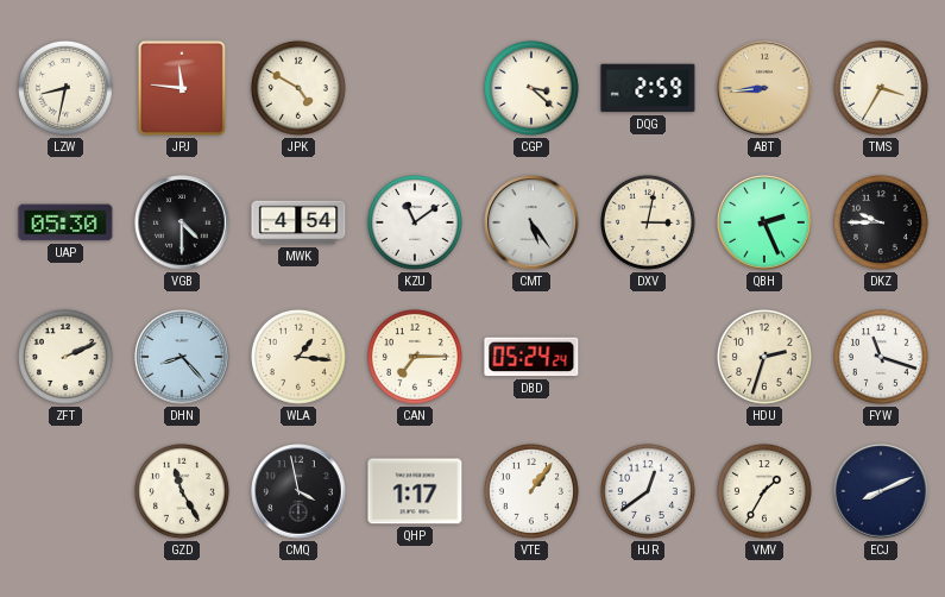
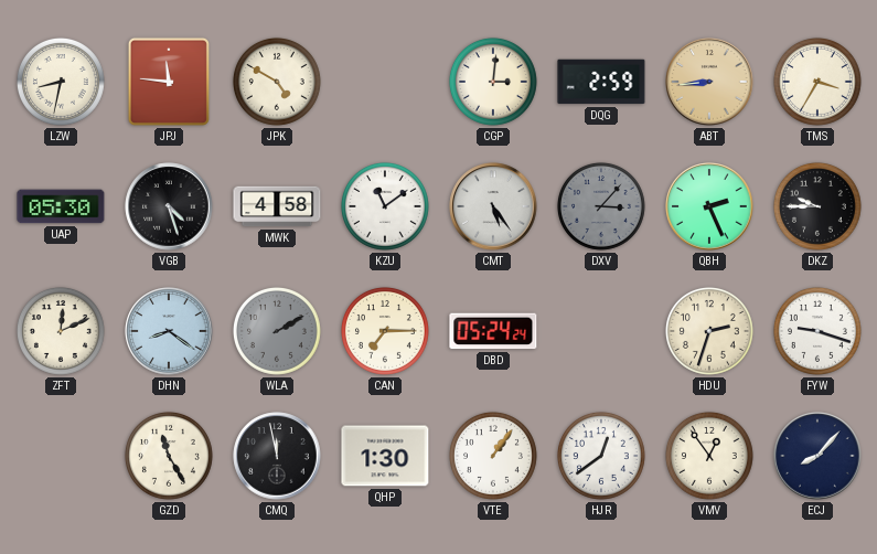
CGP: 3:22 -> 3:01 (493, 82)
VGB: 4:30 -> 4:27 (169, 206)
MWK: 4:54 -> 4:58 (277, 206)
DXV: 3:02 -> 3:07 (601, 206)
DXV dial: cream -> grey (601, 206)
ZFT: 2:11 -> 12:11 (61, 331)
DHN: 8:23 -> 8:21 (169, 331)
WLA: 1:16 -> 2:10 (277, 331)
WLA dial: cream -> grey (277, 331)
FYW: 11:18 -> 9:18 (817, 331)
CMQ: 3:58 -> 11:58 (277, 456)
QHP: 1:17 -> 1:30 (385, 456)
VMV: 1:35 -> 12:54 (709, 456)
ECJ: 8:11 -> 8:07 (817, 456)
